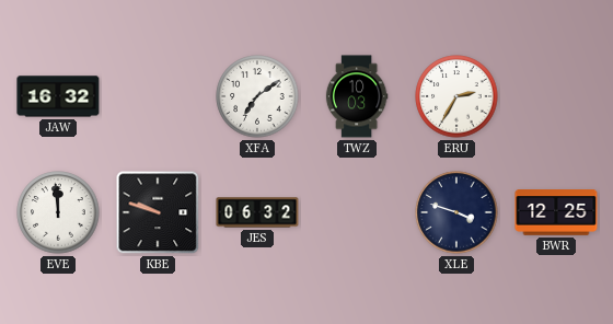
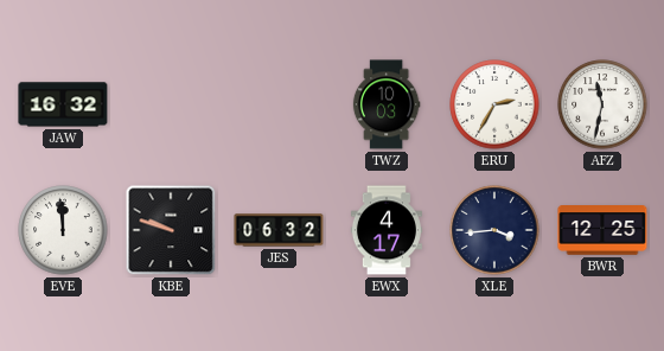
XFA: 7:09 -> none (257, 96)
AFZ: none -> 11:32 (602, 104)
EWX: none -> 4:17 (387, 230)
XLE: 3:48 -> 3:44 (494, 230)
